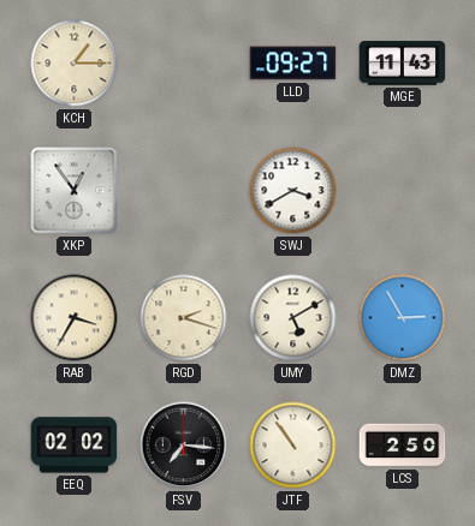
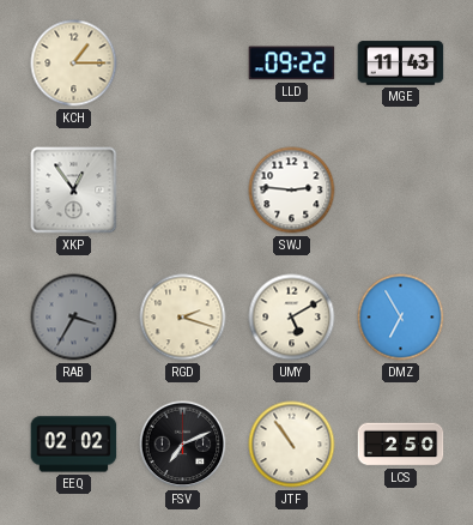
LLD: 09:27 -> 09:22 (292, 64)
SWJ: 3:40 -> 2:46 (292, 191)
RAB dial: cream -> grey (74, 318)
DMZ: 2:55 -> 6:55 (401, 318)
FSV: 7:16 -> 7:11 (183, 445)
